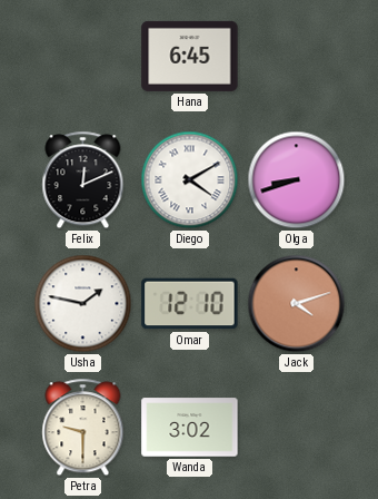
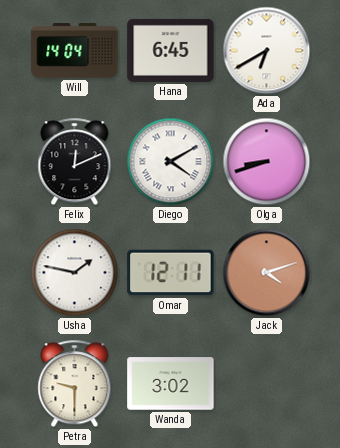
Will: none -> 14:04 (75, 51)
Ada: none -> 6:40 (267, 51)
Omar: 12:10 -> 12:11 (171, 273)
